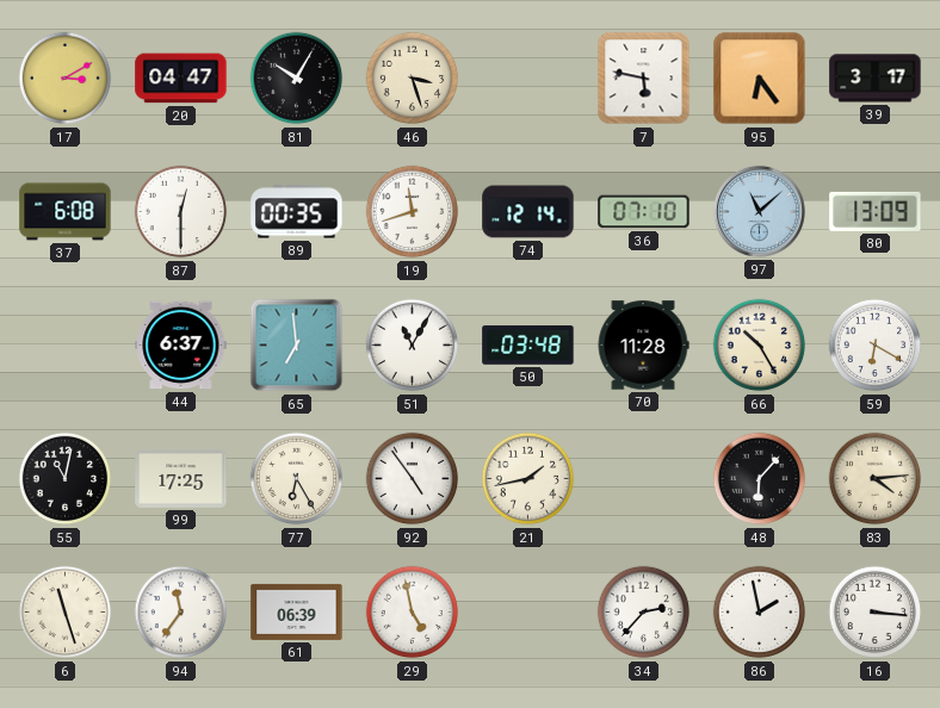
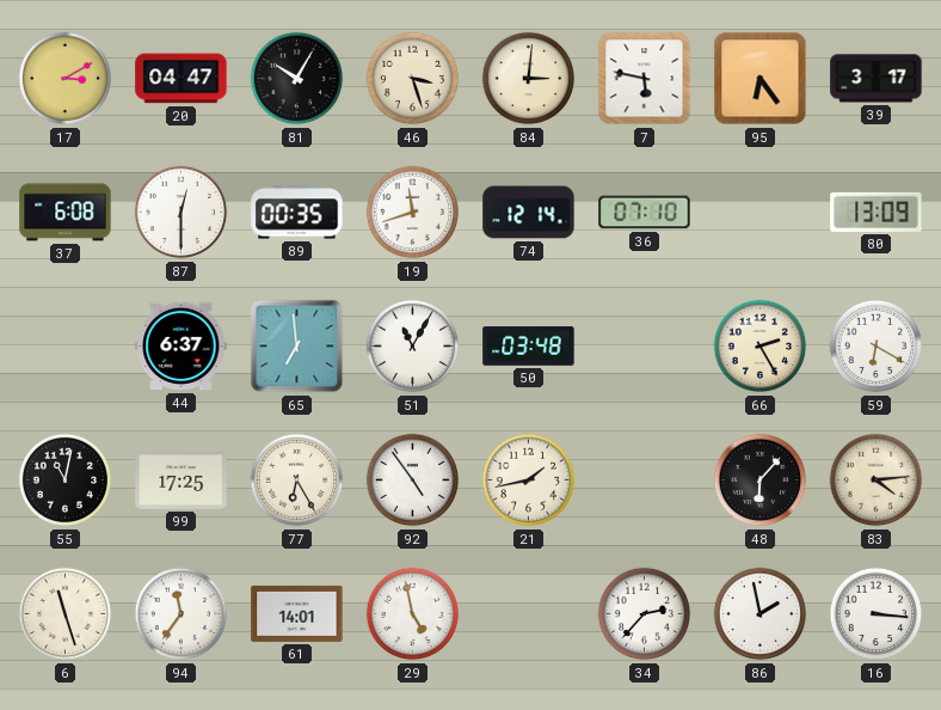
84: none -> 3:01 (529, 79)
97: 11:08 -> none (759, 211)
70: 11:28 -> none (643, 346)
66: 10:25 -> 2:25 (761, 347)
61: 06:39 -> 14:01 (297, 613)
